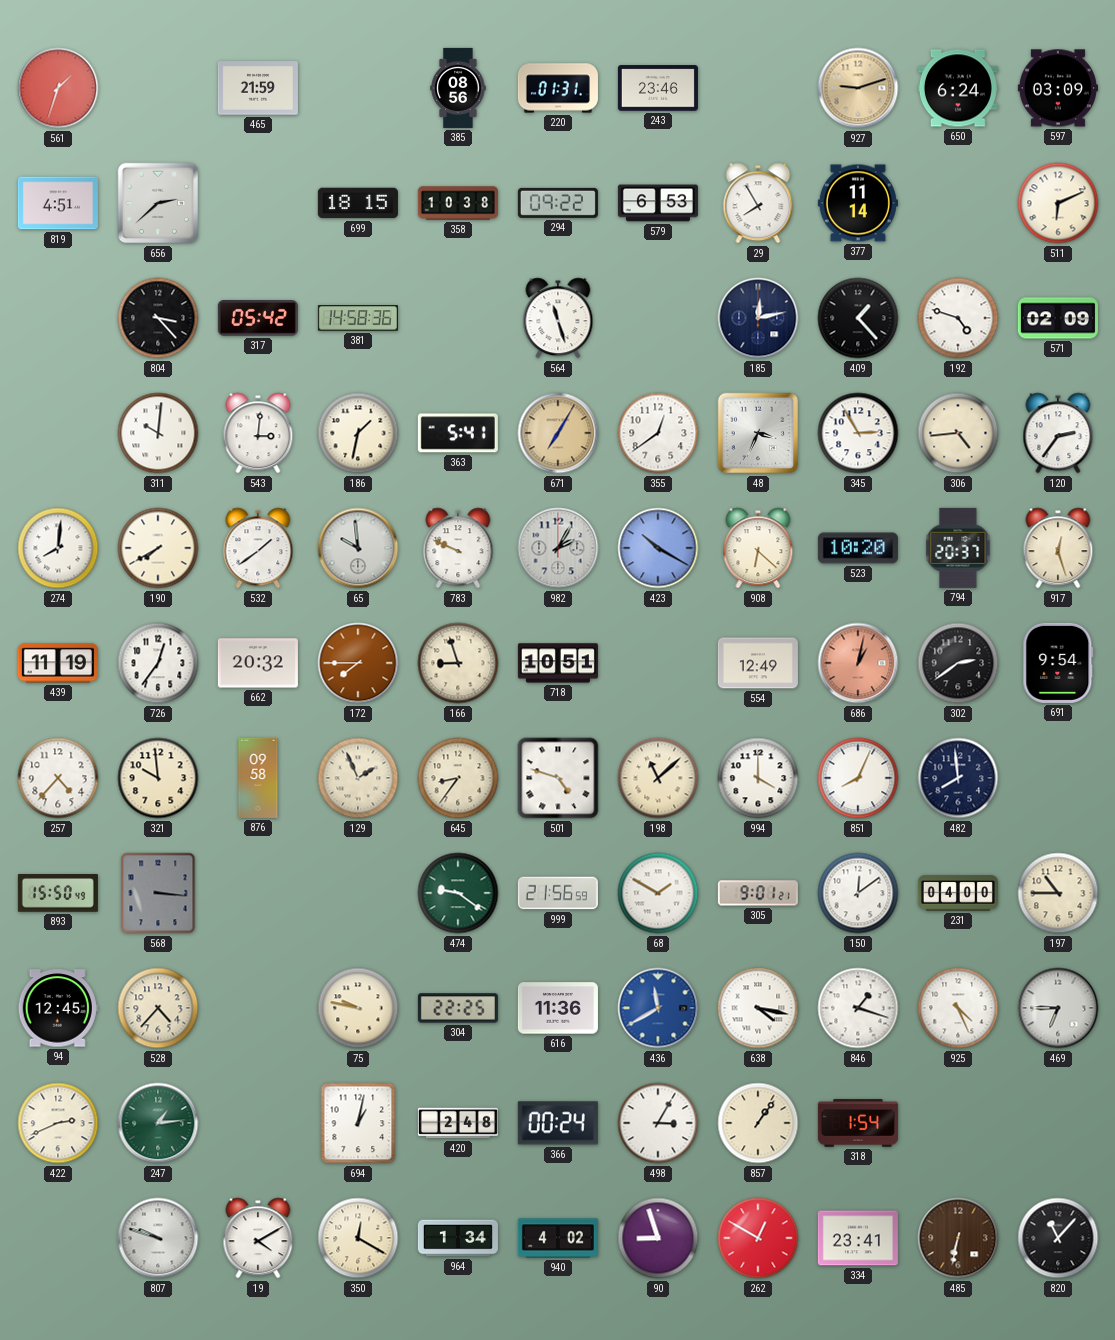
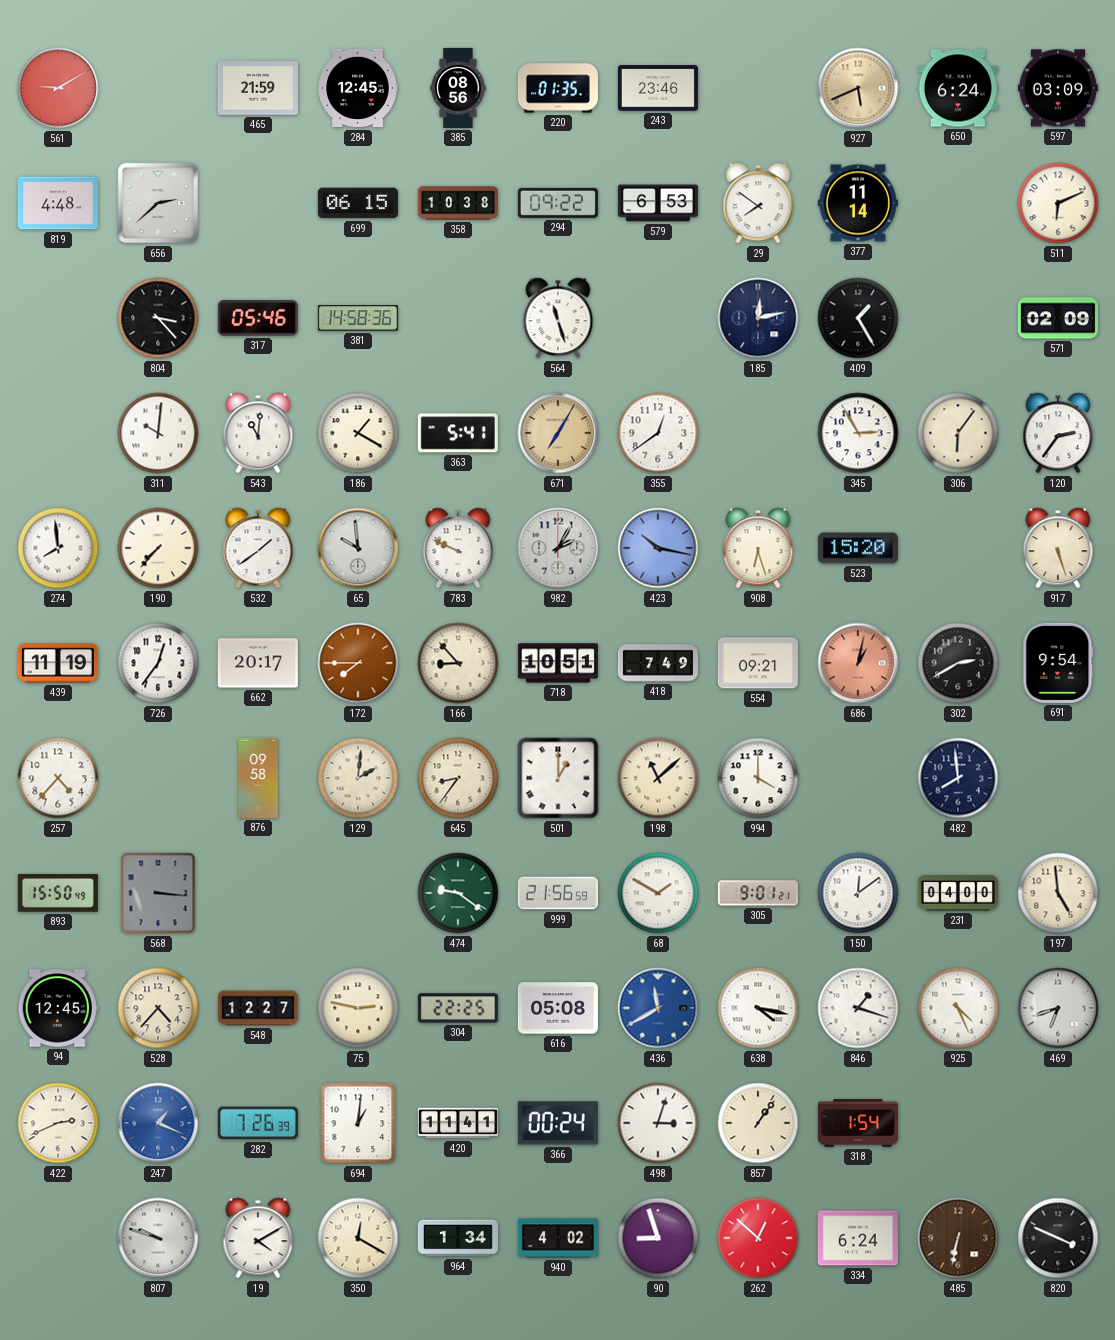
561: 1:33 -> 9:10 (58, 88)
284: none -> 12:45 (358, 88)
220: 01:31 -> 01:35 (558, 88)
927: 9:12 -> 5:41 (858, 88)
819: 4:51 -> 4:48 (58, 203)
699: 18:15 -> 06:15 (358, 203)
29: 7:55 -> 7:51 (758, 203)
317: 05:42 -> 05:46 (258, 319)
409: 1:23 -> 1:25 (858, 318)
192: 4:48 -> none (958, 318)
543: 3:01 -> 11:01 (258, 433)
186: 1:32 -> 1:20 (358, 433)
48: 3:34 -> none (758, 433)
306: 4:44 -> 6:06 (958, 433)
274: 8:01 -> 7:59 (58, 548)
190: 7:40 -> 7:37 (158, 548)
423: 10:20 -> 10:17 (658, 548)
908: 6:22 -> 6:27 (758, 548)
523: 10:20 -> 15:20 (858, 548)
794: 20:37 -> none (958, 548)
917: 12:27 -> 5:27 (1058, 548)
662: 20:32 -> 20:17 (258, 663)
166: 8:57 -> 8:53 (458, 663)
418: none -> 7:49 (658, 663)
554: 12:49 -> 09:21 (758, 663)
302: 2:39 -> 2:40 (958, 663)
321: 9:59 -> none (158, 778)
129: 1:56 -> 2:01 (358, 778)
501: 4:48 -> 1:00 (558, 778)
851: 8:04 -> none (858, 778)
197: 10:45 -> 4:59 (1058, 893)
548: none -> 12:27 (258, 1008)
75: 9:47 -> 2:47 (358, 1008)
616: 11:36 -> 05:08 (558, 1008)
469: 6:45 -> 6:42 (1058, 1008)
247: 1:14 -> 1:19 (158, 1123)
247 dial: green -> blue (158, 1123)
282: none -> 7:26 (258, 1123)
694: 1:02 -> 1:01 (358, 1123)
420: 2:48 -> 11:41 (458, 1123)
498: 3:05 -> 3:03 (658, 1123)
262: 12:50 -> 12:52 (758, 1238)
334: 23:41 -> 6:24 (858, 1238)
820: 11:07 -> 3:49 (1058, 1238)
